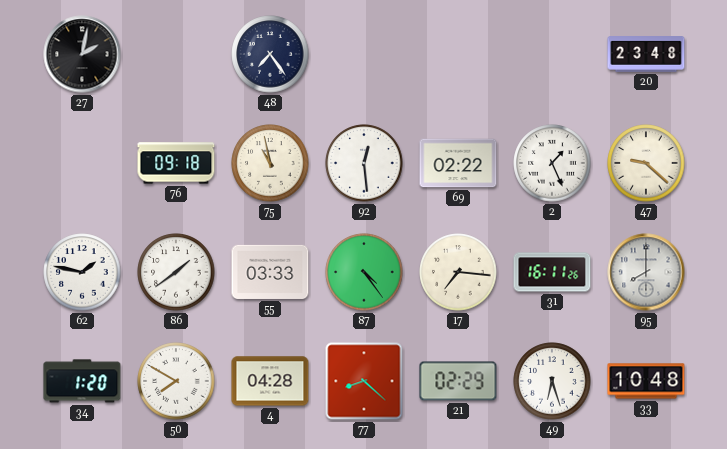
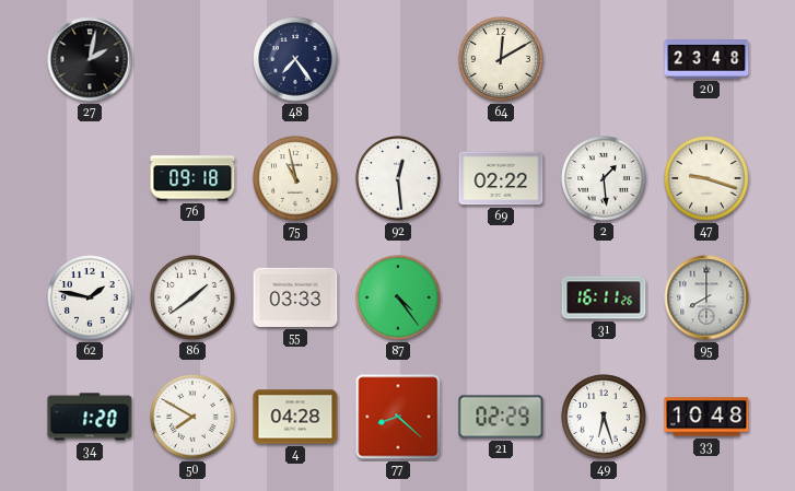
64: none -> 12:10 (501, 59)
2: 1:26 -> 1:29 (604, 178)
47: 9:22 -> 9:18 (706, 178)
17: 7:16 -> none (458, 272)
